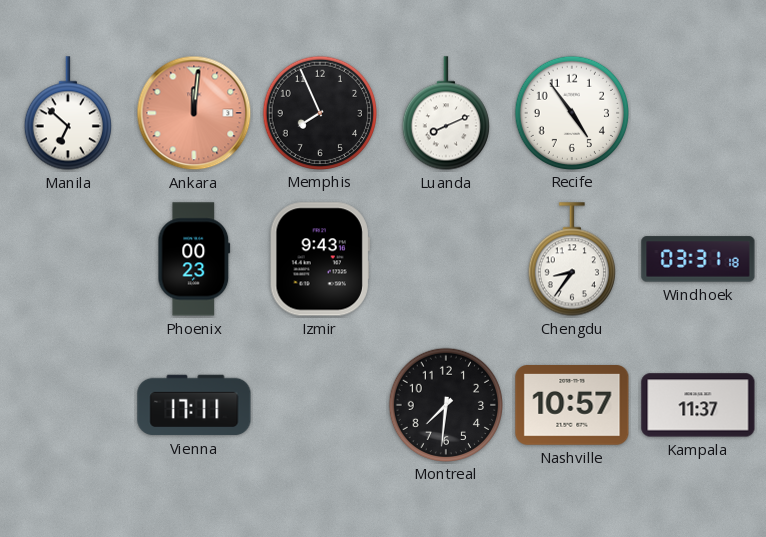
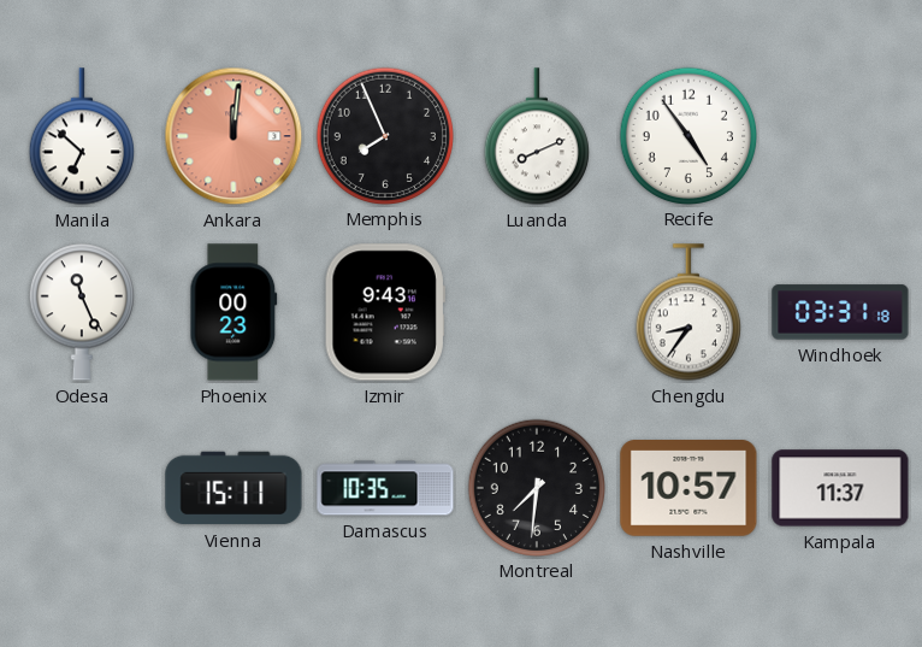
Odesa: none -> 11:26 (82, 312)
Vienna: 17:11 -> 15:11 (234, 488)
Damascus: none -> 10:35 (385, 488)
